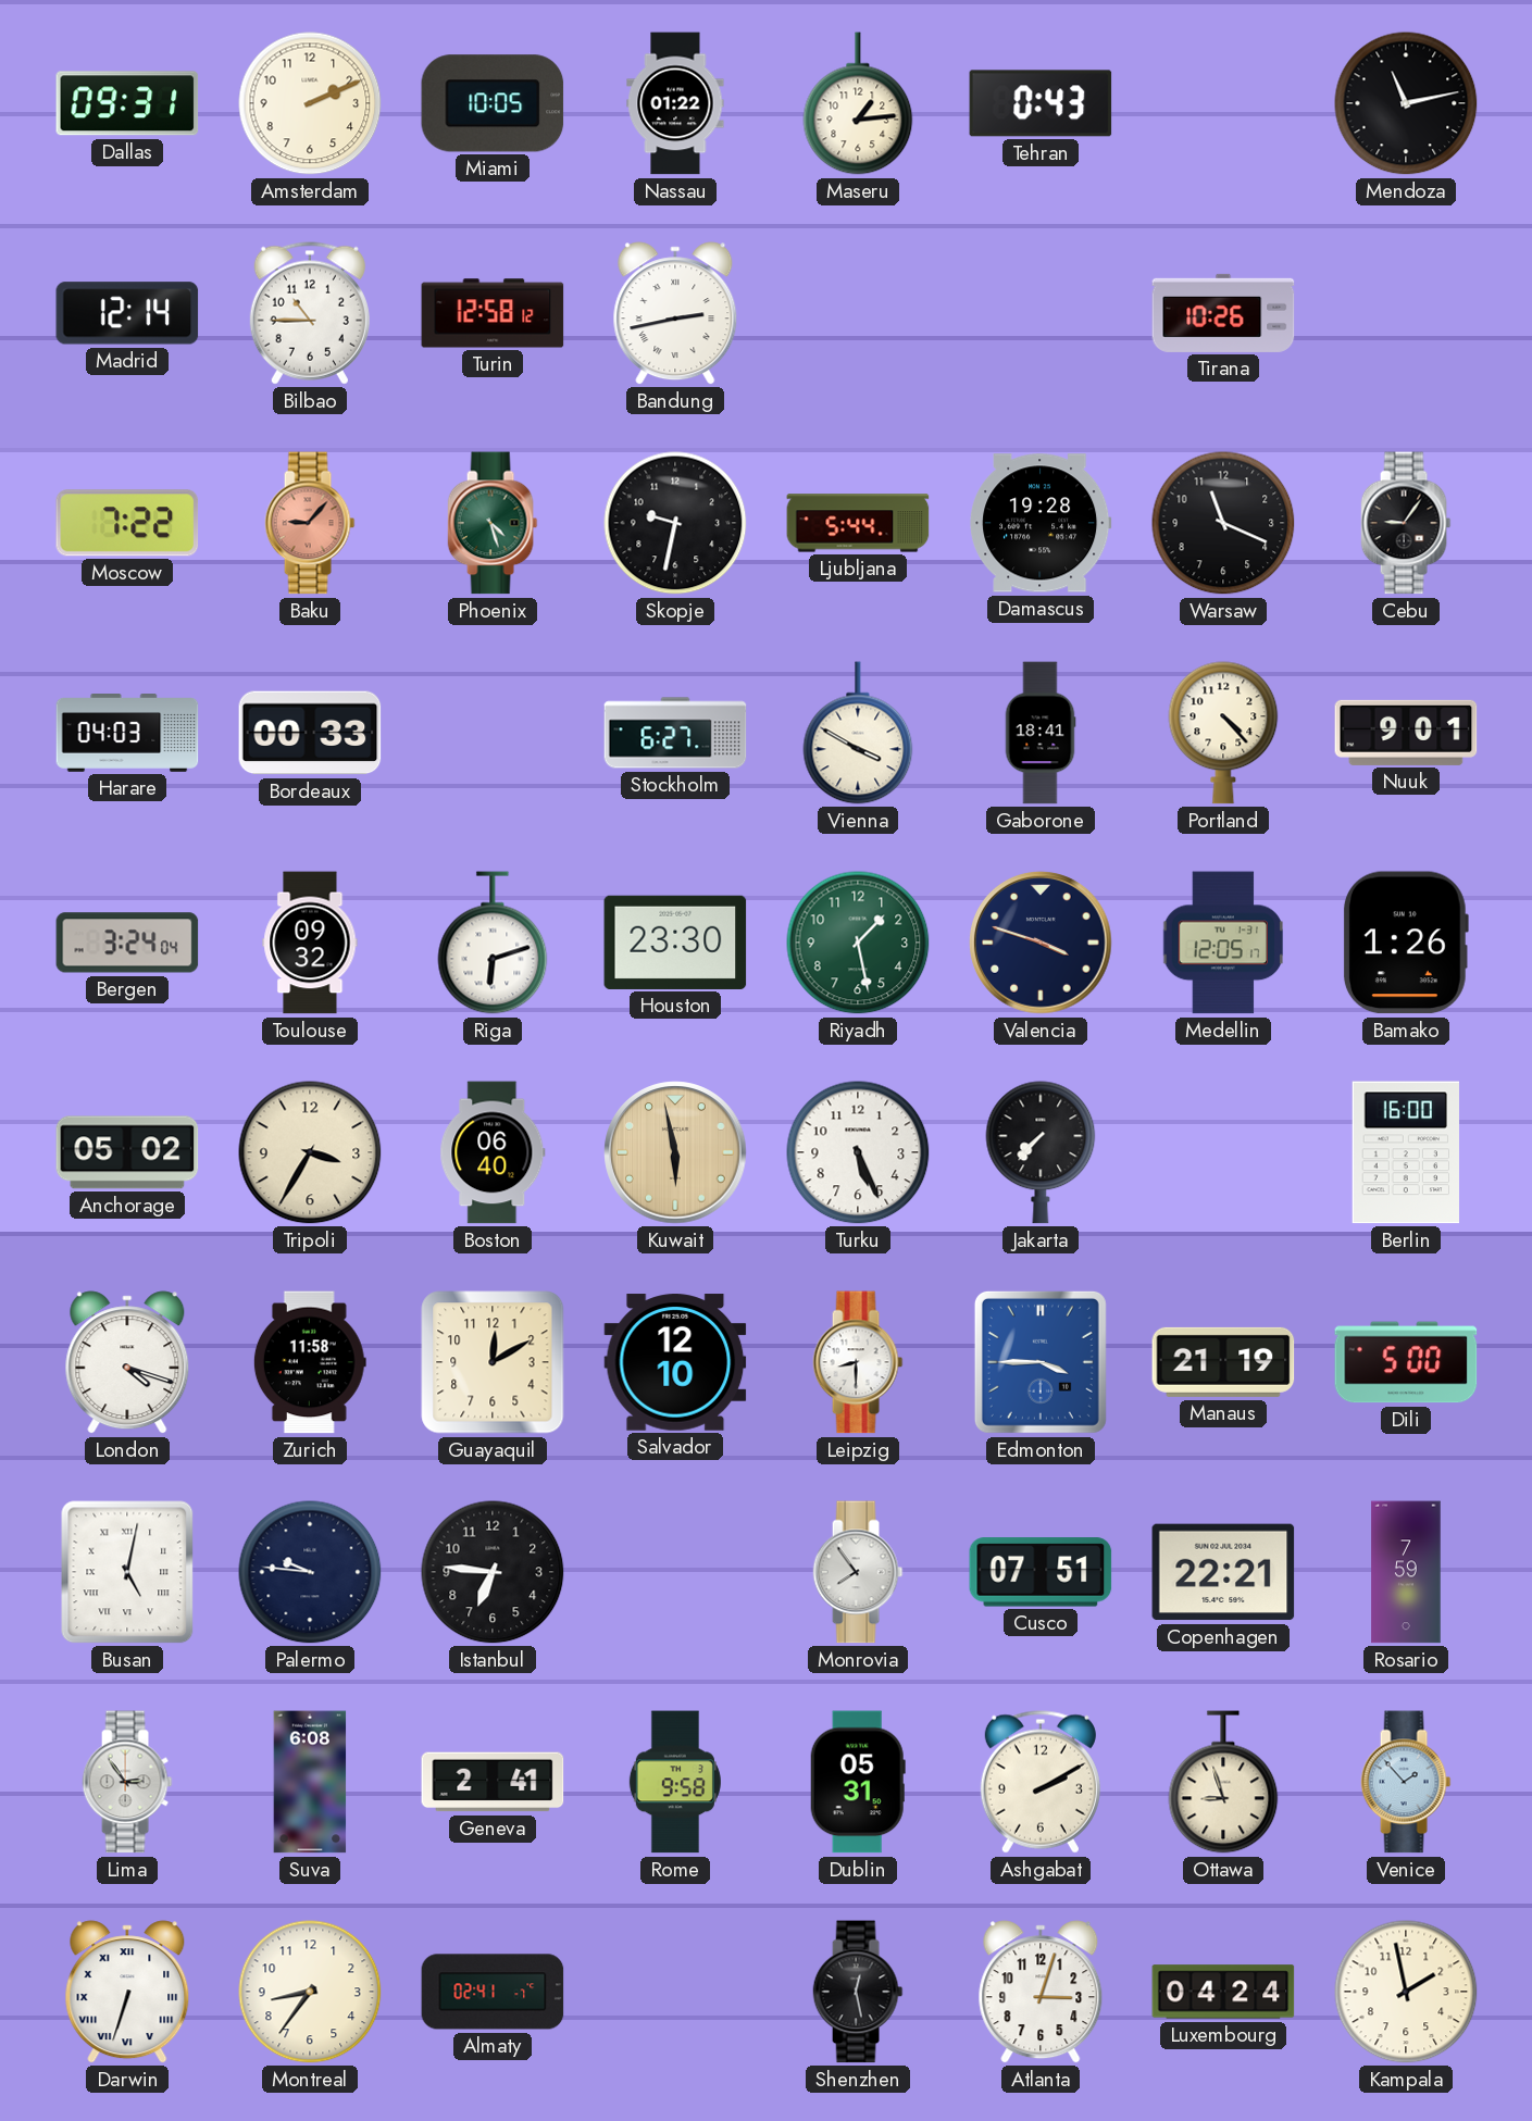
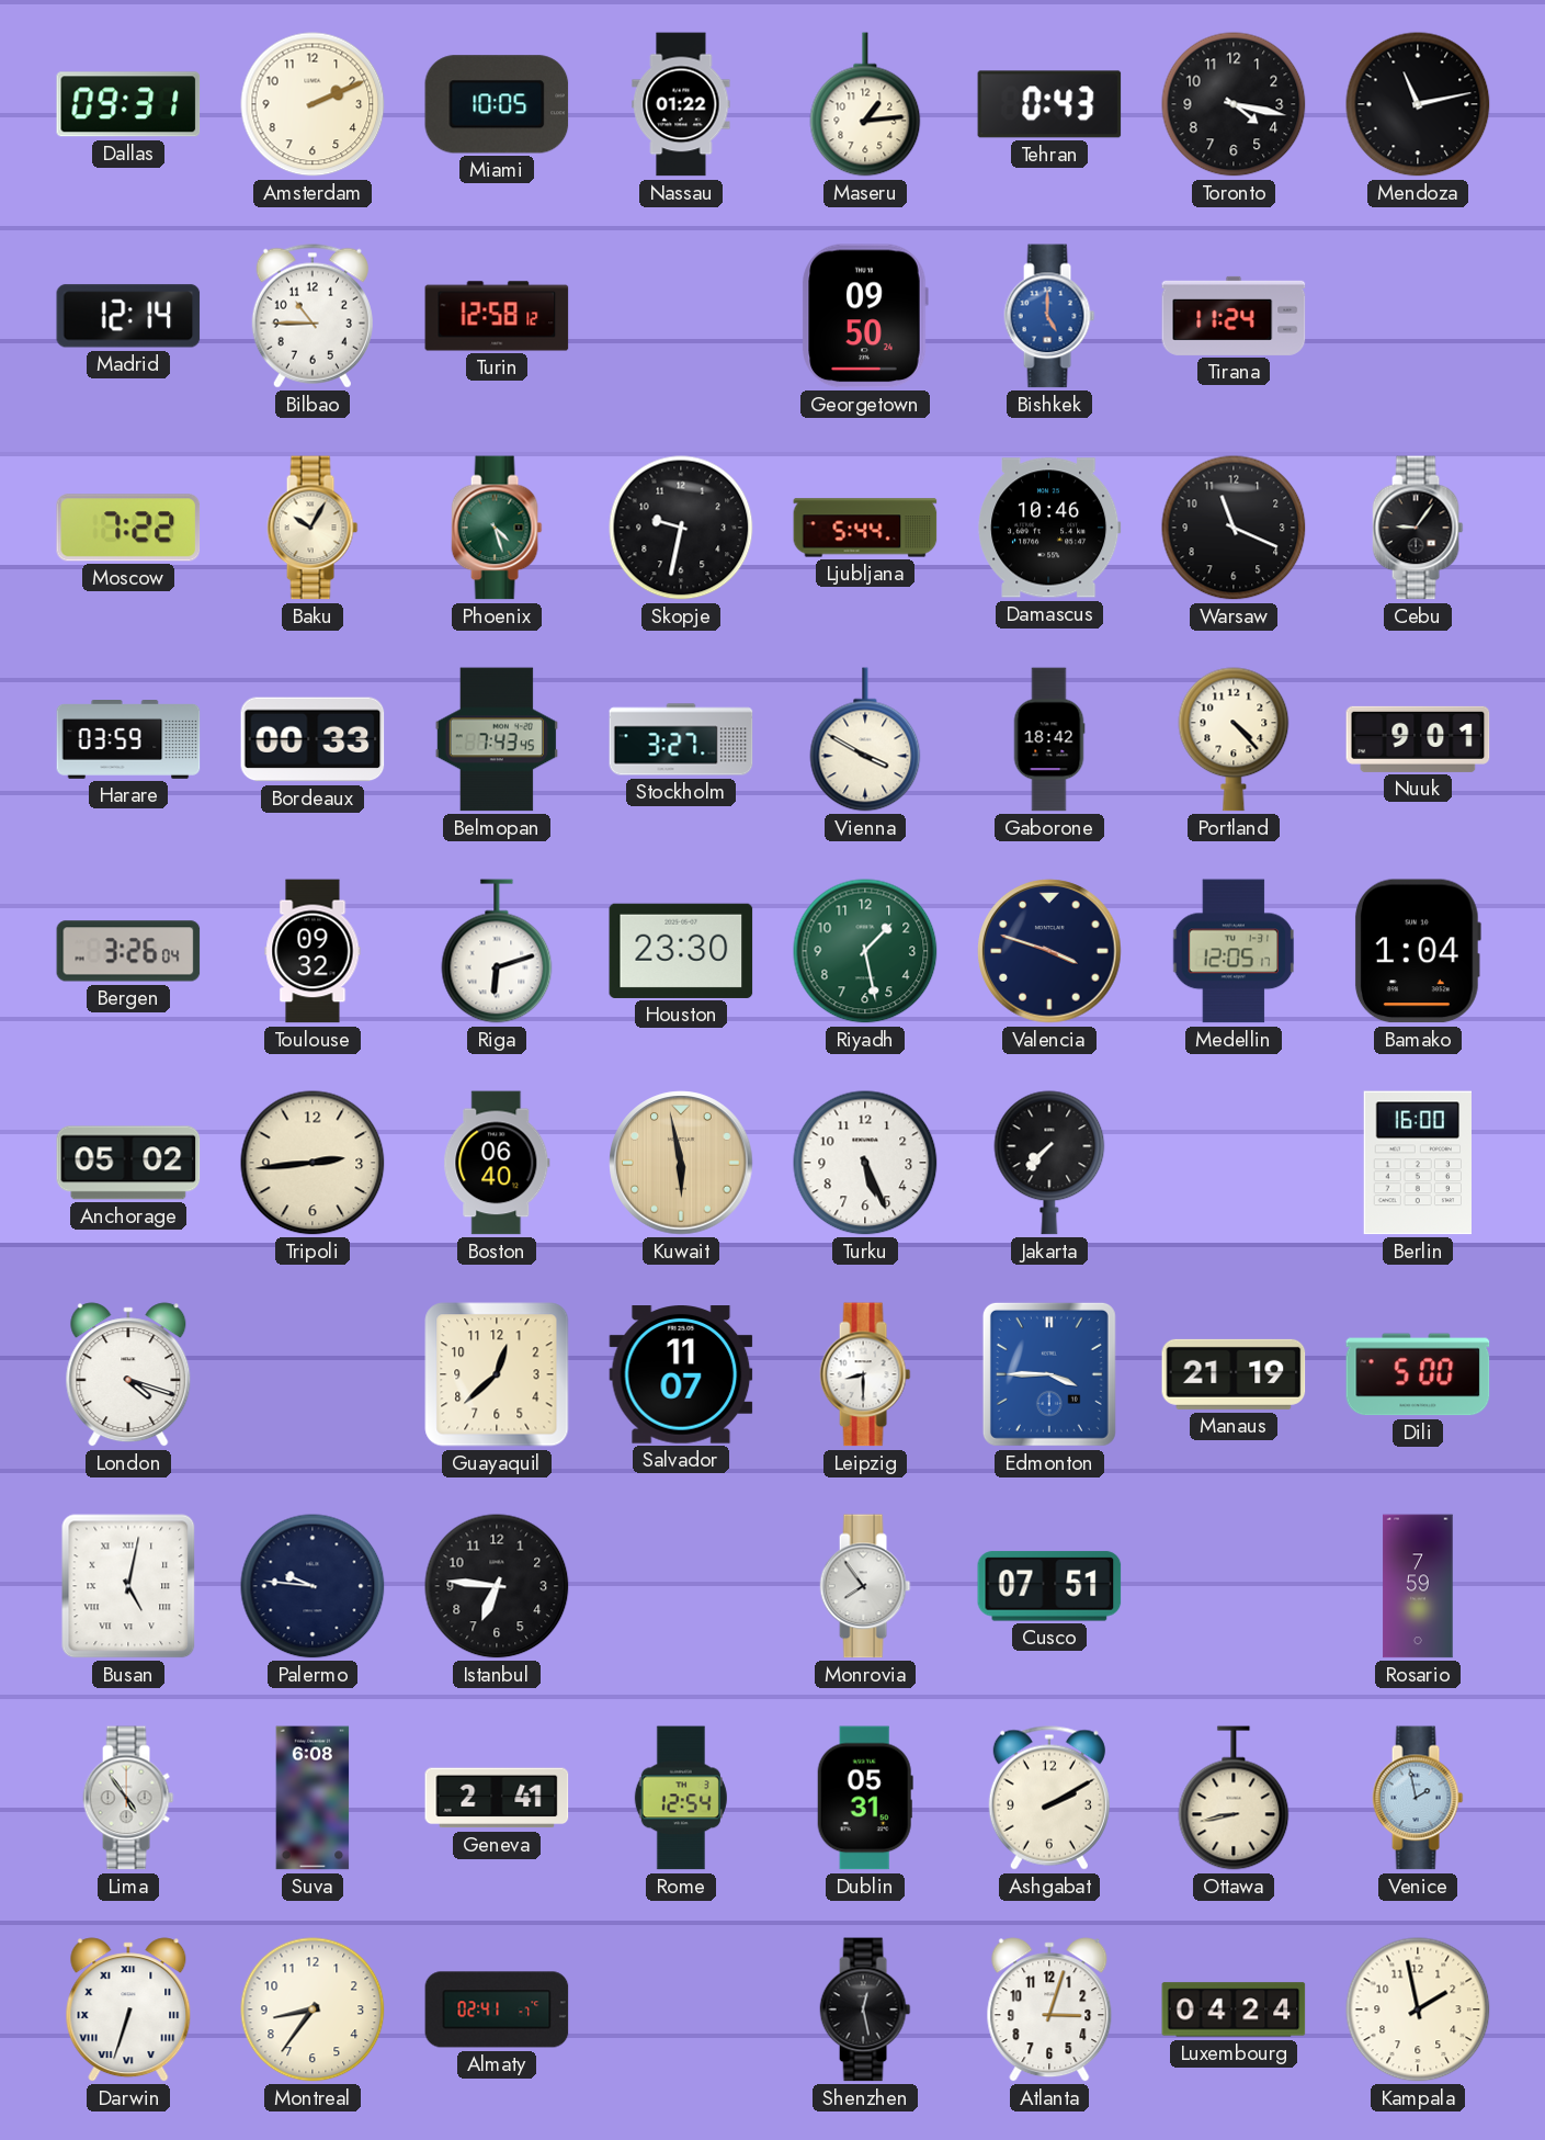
Toronto: none -> 4:17 (1234, 104)
Bandung: 2:43 -> none (675, 313)
Georgetown: none -> 09:50 (865, 316)
Bishkek: none -> 5:00 (1049, 316)
Tirana: 10:26 -> 11:24 (1234, 316)
Baku: 9:07 -> 10:05 (313, 528)
Baku dial: salmon -> cream (313, 528)
Damascus: 19:28 -> 10:46 (1049, 528)
Harare: 04:03 -> 03:59 (128, 740)
Belmopan: none -> 7:43 (497, 739)
Stockholm: 6:27 -> 3:27 (681, 739)
Gaborone: 18:41 -> 18:42 (1049, 739)
Bergen: 3:24 -> 3:26 (128, 951)
Bamako: 1:26 -> 1:04 (1417, 951)
Tripoli: 3:35 -> 2:44 (313, 1163)
Zurich: 11:58 -> none (310, 1362)
Guayaquil: 12:10 -> 12:38 (497, 1374)
Salvador: 12:10 -> 11:07 (681, 1374)
Copenhagen: 22:21 -> none (1223, 1572)
Lima: 2:54 -> 4:54 (128, 1798)
Rome: 9:58 -> 12:54 (681, 1798)
Ottawa: 8:57 -> 8:43 (1234, 1798)
Venice: 1:53 -> 1:58 (1418, 1798)
